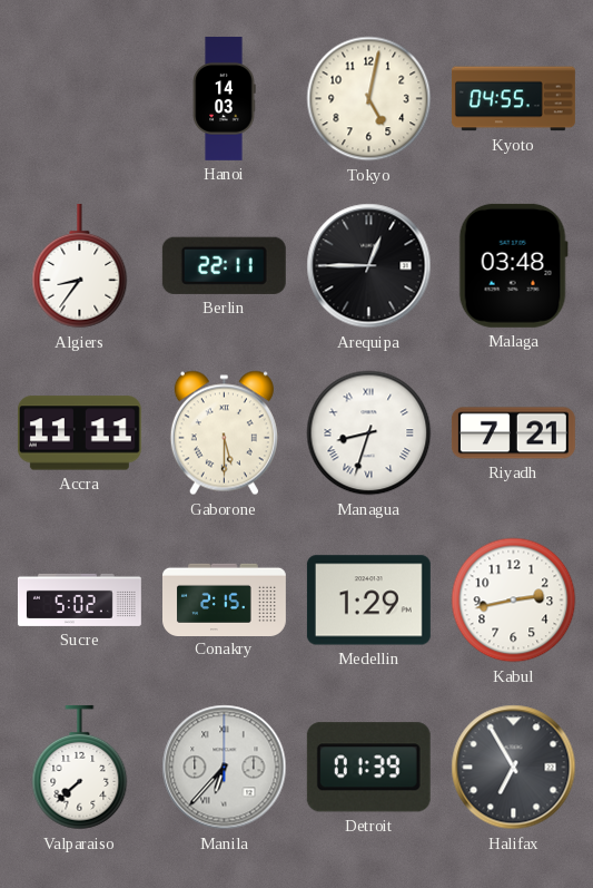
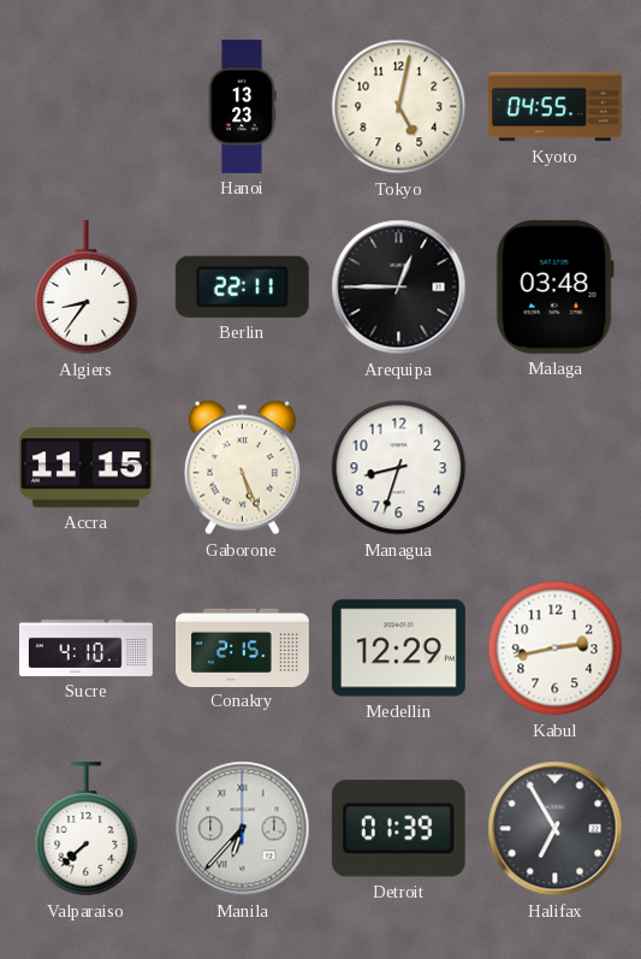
Hanoi: 14:03 -> 13:23 (242, 106)
Accra: 11:11 -> 11:15 (85, 468)
Gaborone: 5:30 -> 5:26 (242, 468)
Managua numerals: Roman -> Arabic (399, 468)
Riyadh: 7:21 -> none (513, 433)
Sucre: 5:02 -> 4:10 (85, 647)
Medellin: 1:29 -> 12:29 (398, 649)
